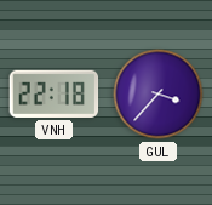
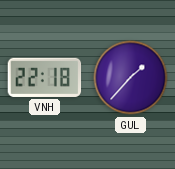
GUL: 3:37 -> 1:37 (131, 78)
